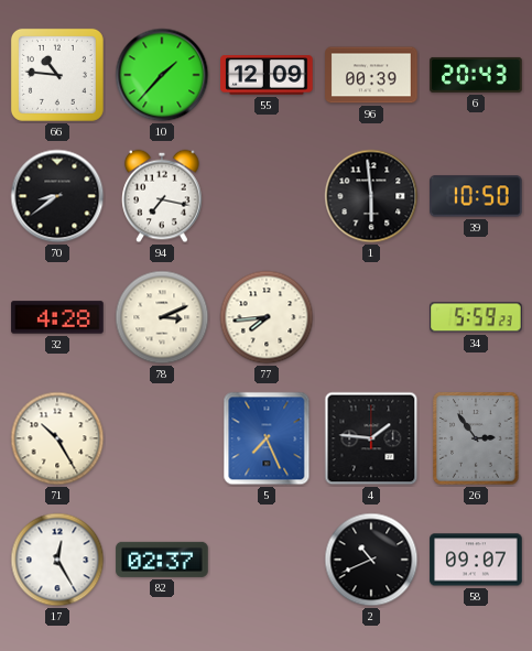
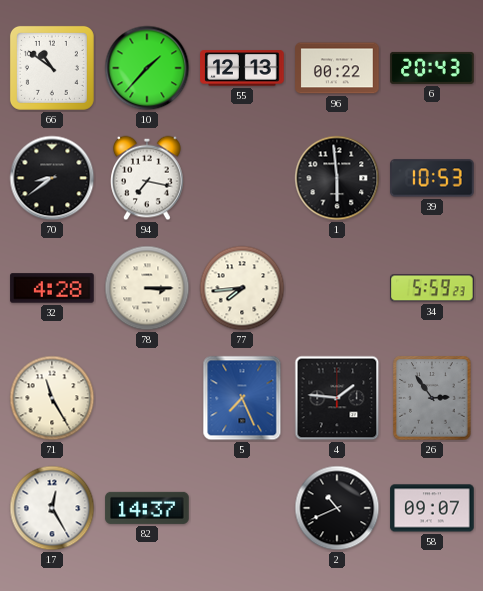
66: 10:46 -> 10:51 (52, 68)
55: 12:09 -> 12:13 (242, 68)
96: 00:39 -> 00:22 (337, 68)
39: 10:50 -> 10:53 (432, 178)
78: 3:11 -> 3:15 (147, 288)
71: 10:25 -> 11:25 (52, 398)
82: 02:37 -> 14:37 (147, 508)
